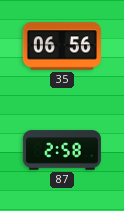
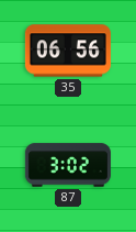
87: 2:58 -> 3:02 (68, 165)
